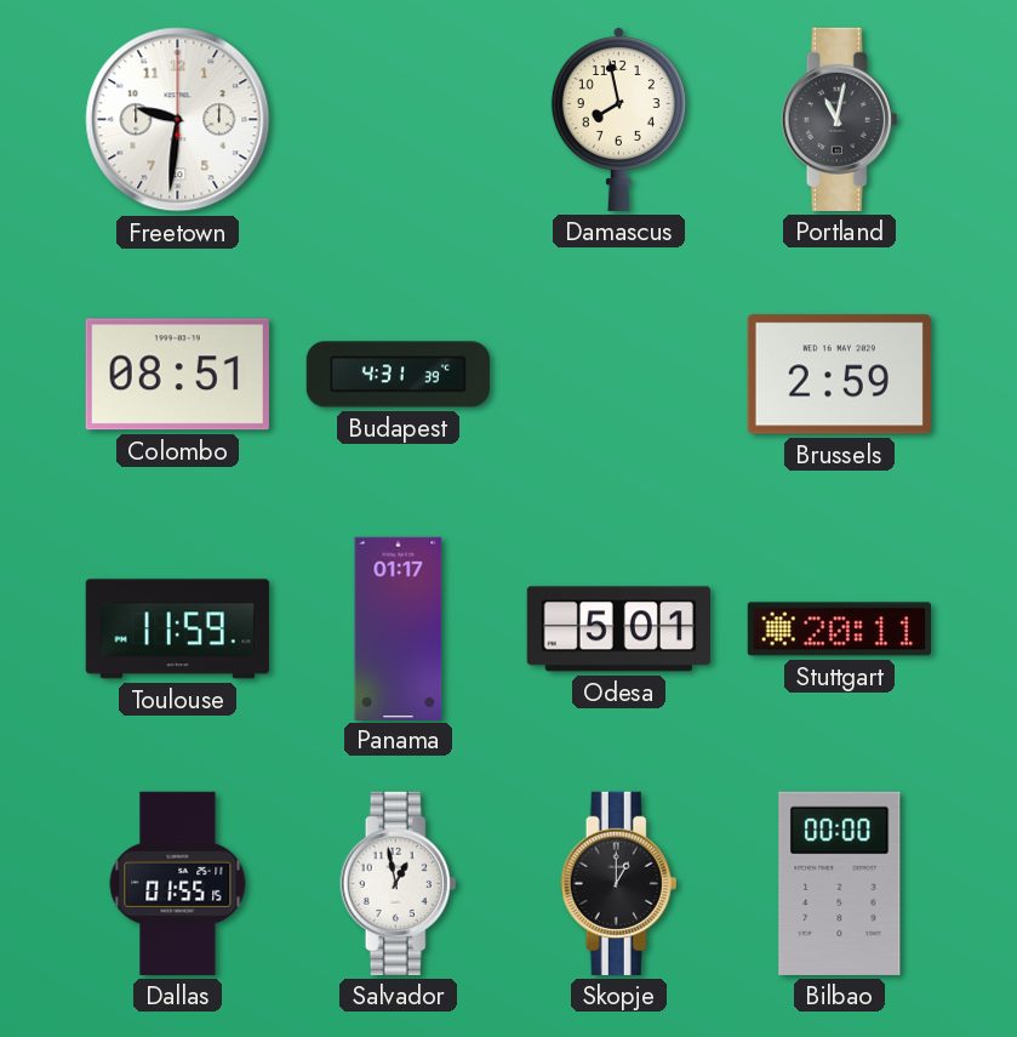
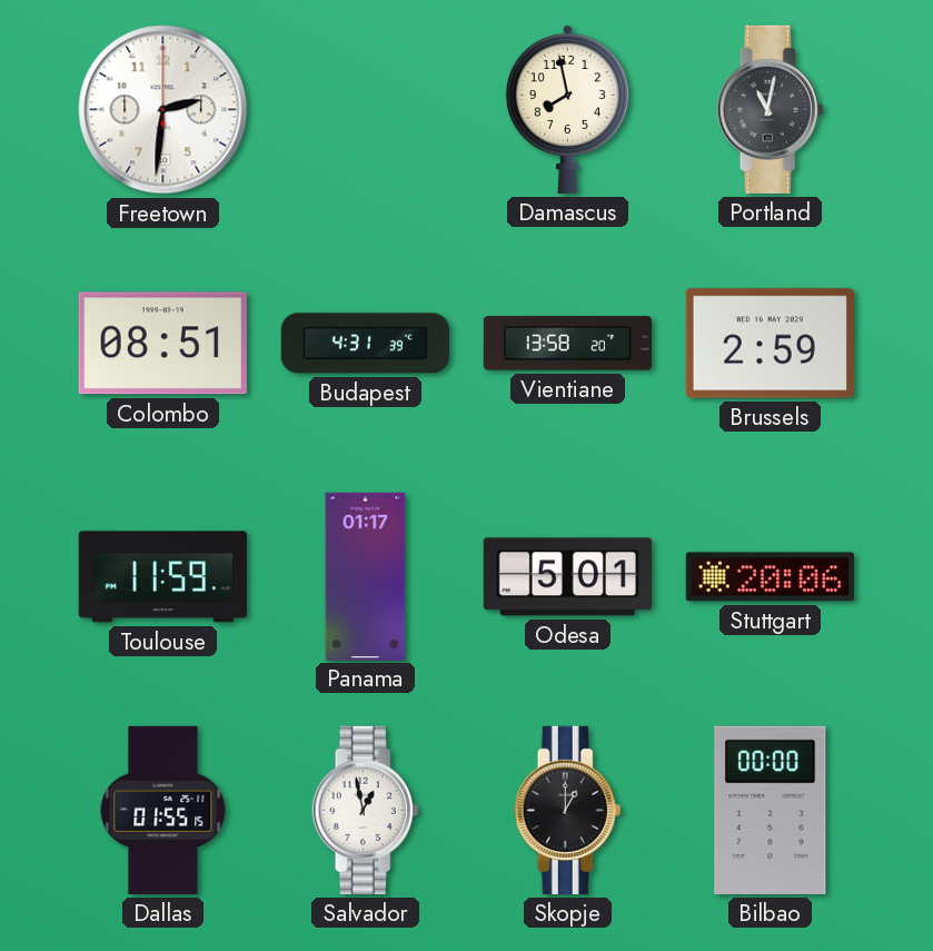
Freetown: 9:31 -> 2:31 (163, 110)
Vientiane: none -> 13:58 (567, 344)
Stuttgart: 20:11 -> 20:06 (770, 577)
